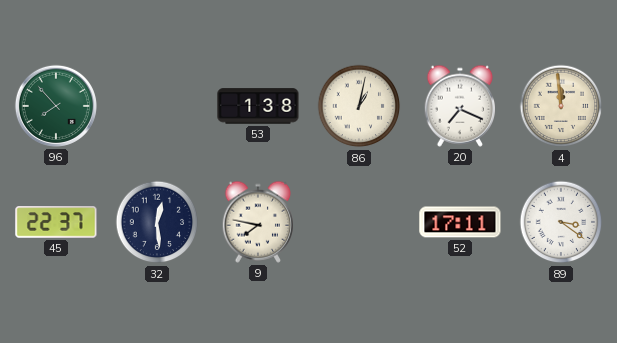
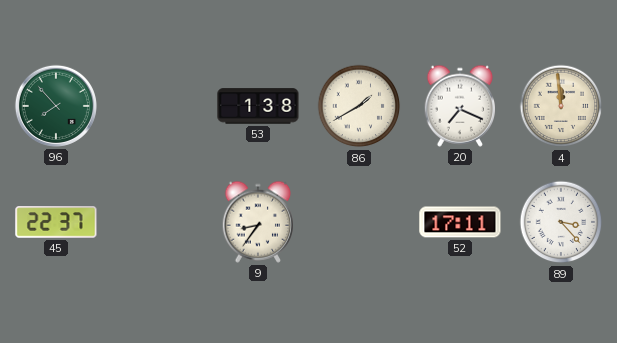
86: 1:02 -> 1:40 (359, 106)
32: 12:29 -> none (157, 222)
9: 7:47 -> 8:36 (258, 222)
89: 3:21 -> 3:23 (561, 222)
